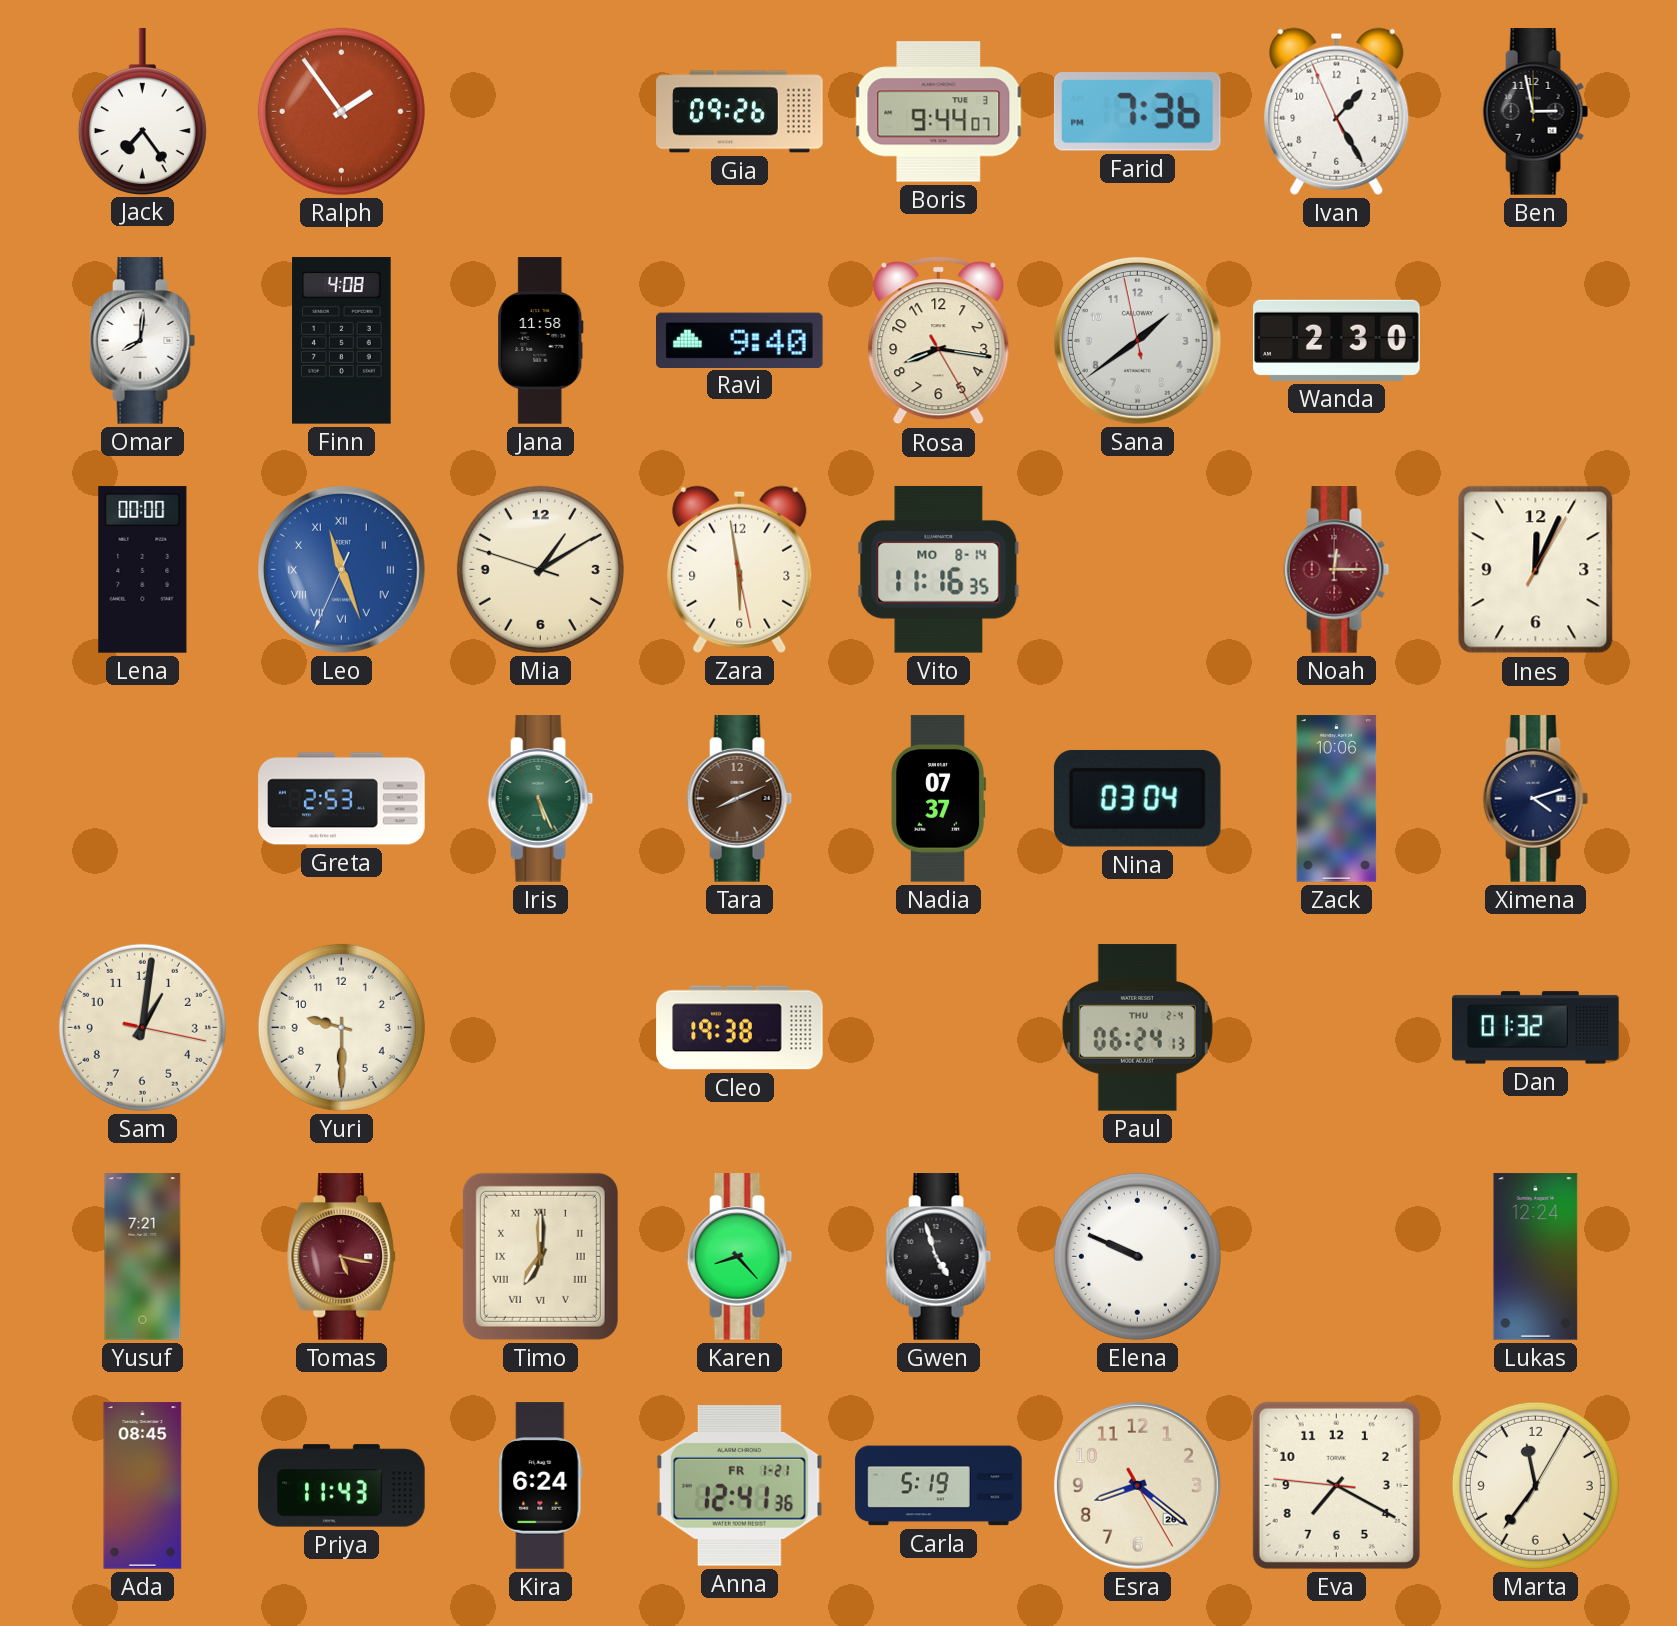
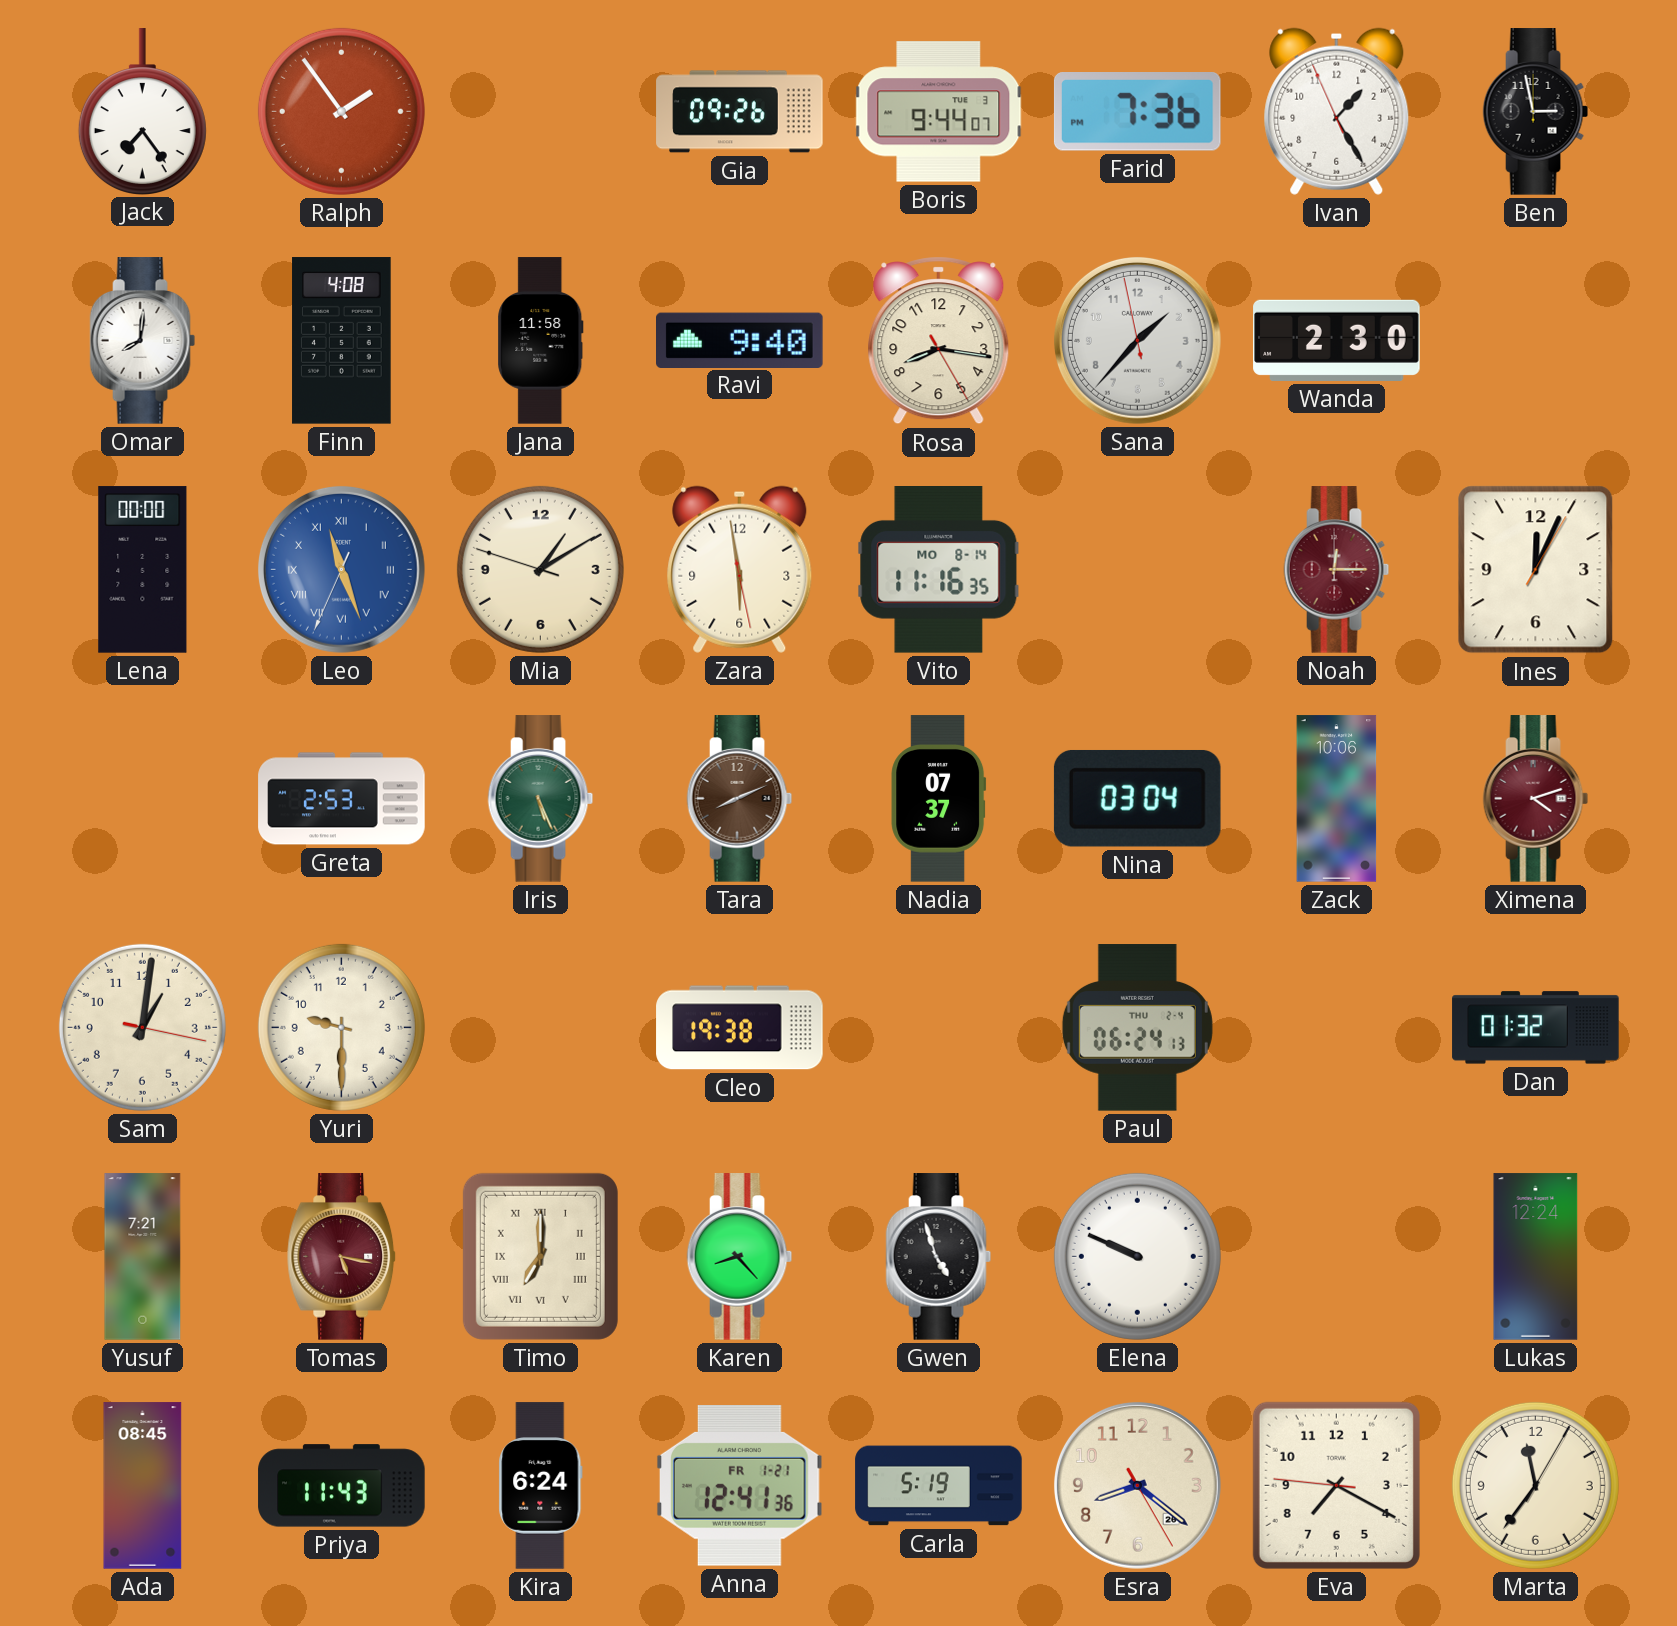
Sana: 1:38 -> 1:36 (1137, 340)
Ximena dial: navy -> burgundy (1536, 799)
